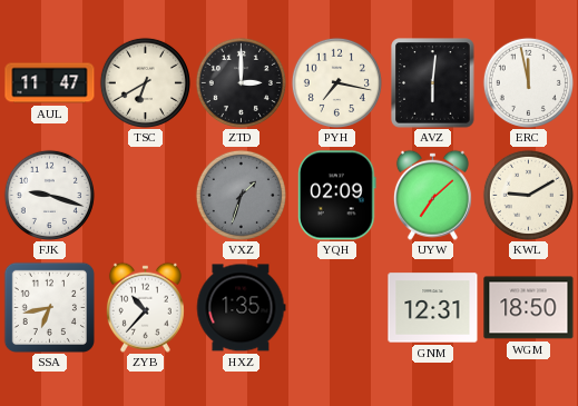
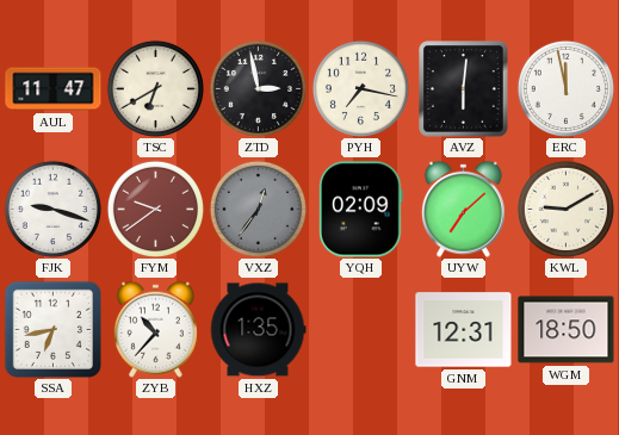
ZTD: 3:00 -> 2:58 (258, 88)
FYM: none -> 9:39 (155, 209)
VXZ: 1:33 -> 12:36 (258, 209)
